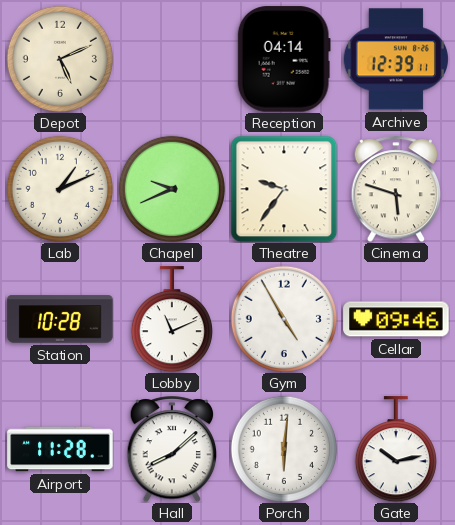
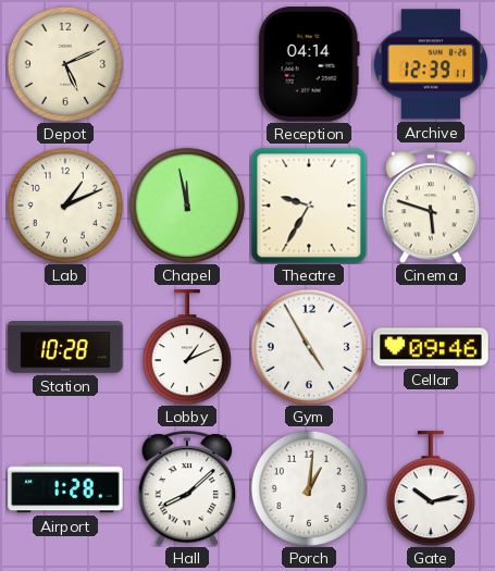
Chapel: 9:41 -> 11:58 (187, 206)
Theatre: 9:36 -> 9:35 (309, 206)
Lobby: 11:11 -> 1:11 (187, 347)
Airport: 11:28 -> 1:28 (65, 488)
Porch: 6:01 -> 1:01 (309, 488)
